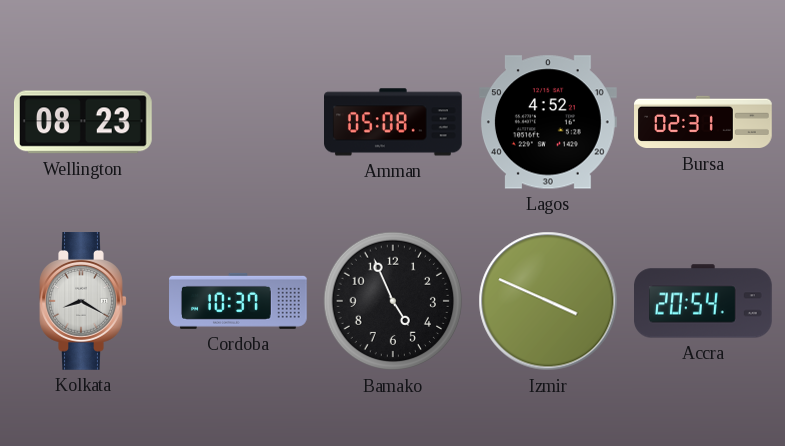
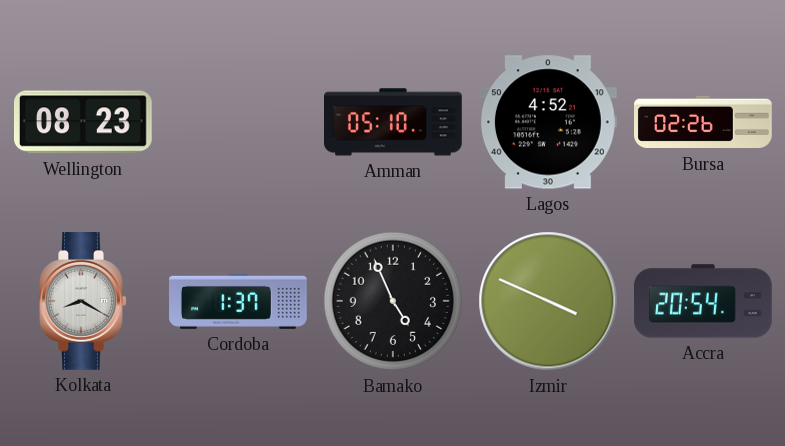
Amman: 05:08 -> 05:10 (394, 122)
Bursa: 02:31 -> 02:26 (704, 122)
Cordoba: 10:37 -> 1:37 (239, 301)
